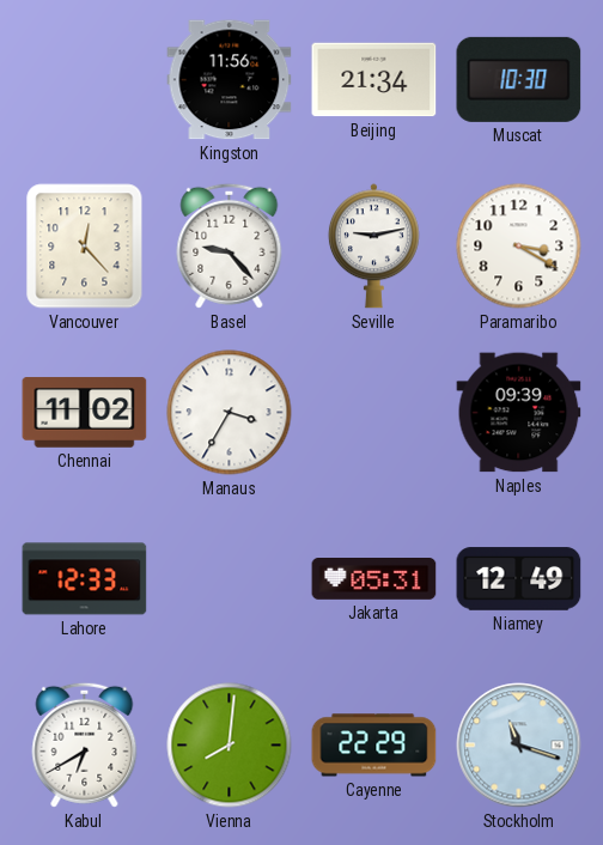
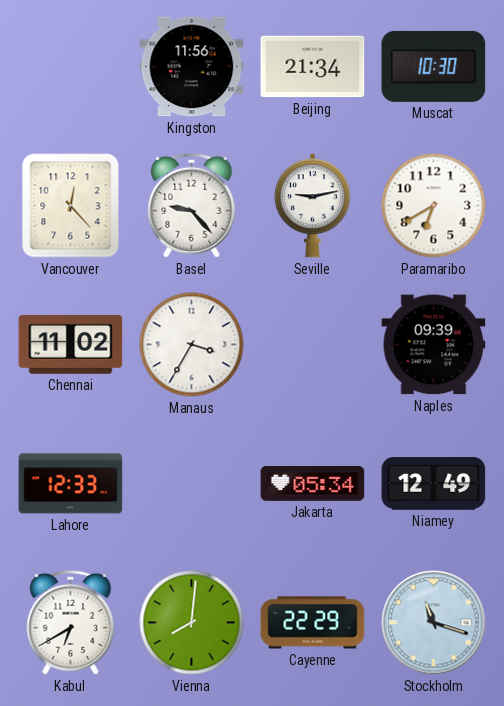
Paramaribo: 3:20 -> 6:40 (434, 206)
Jakarta: 05:31 -> 05:34 (313, 484)
